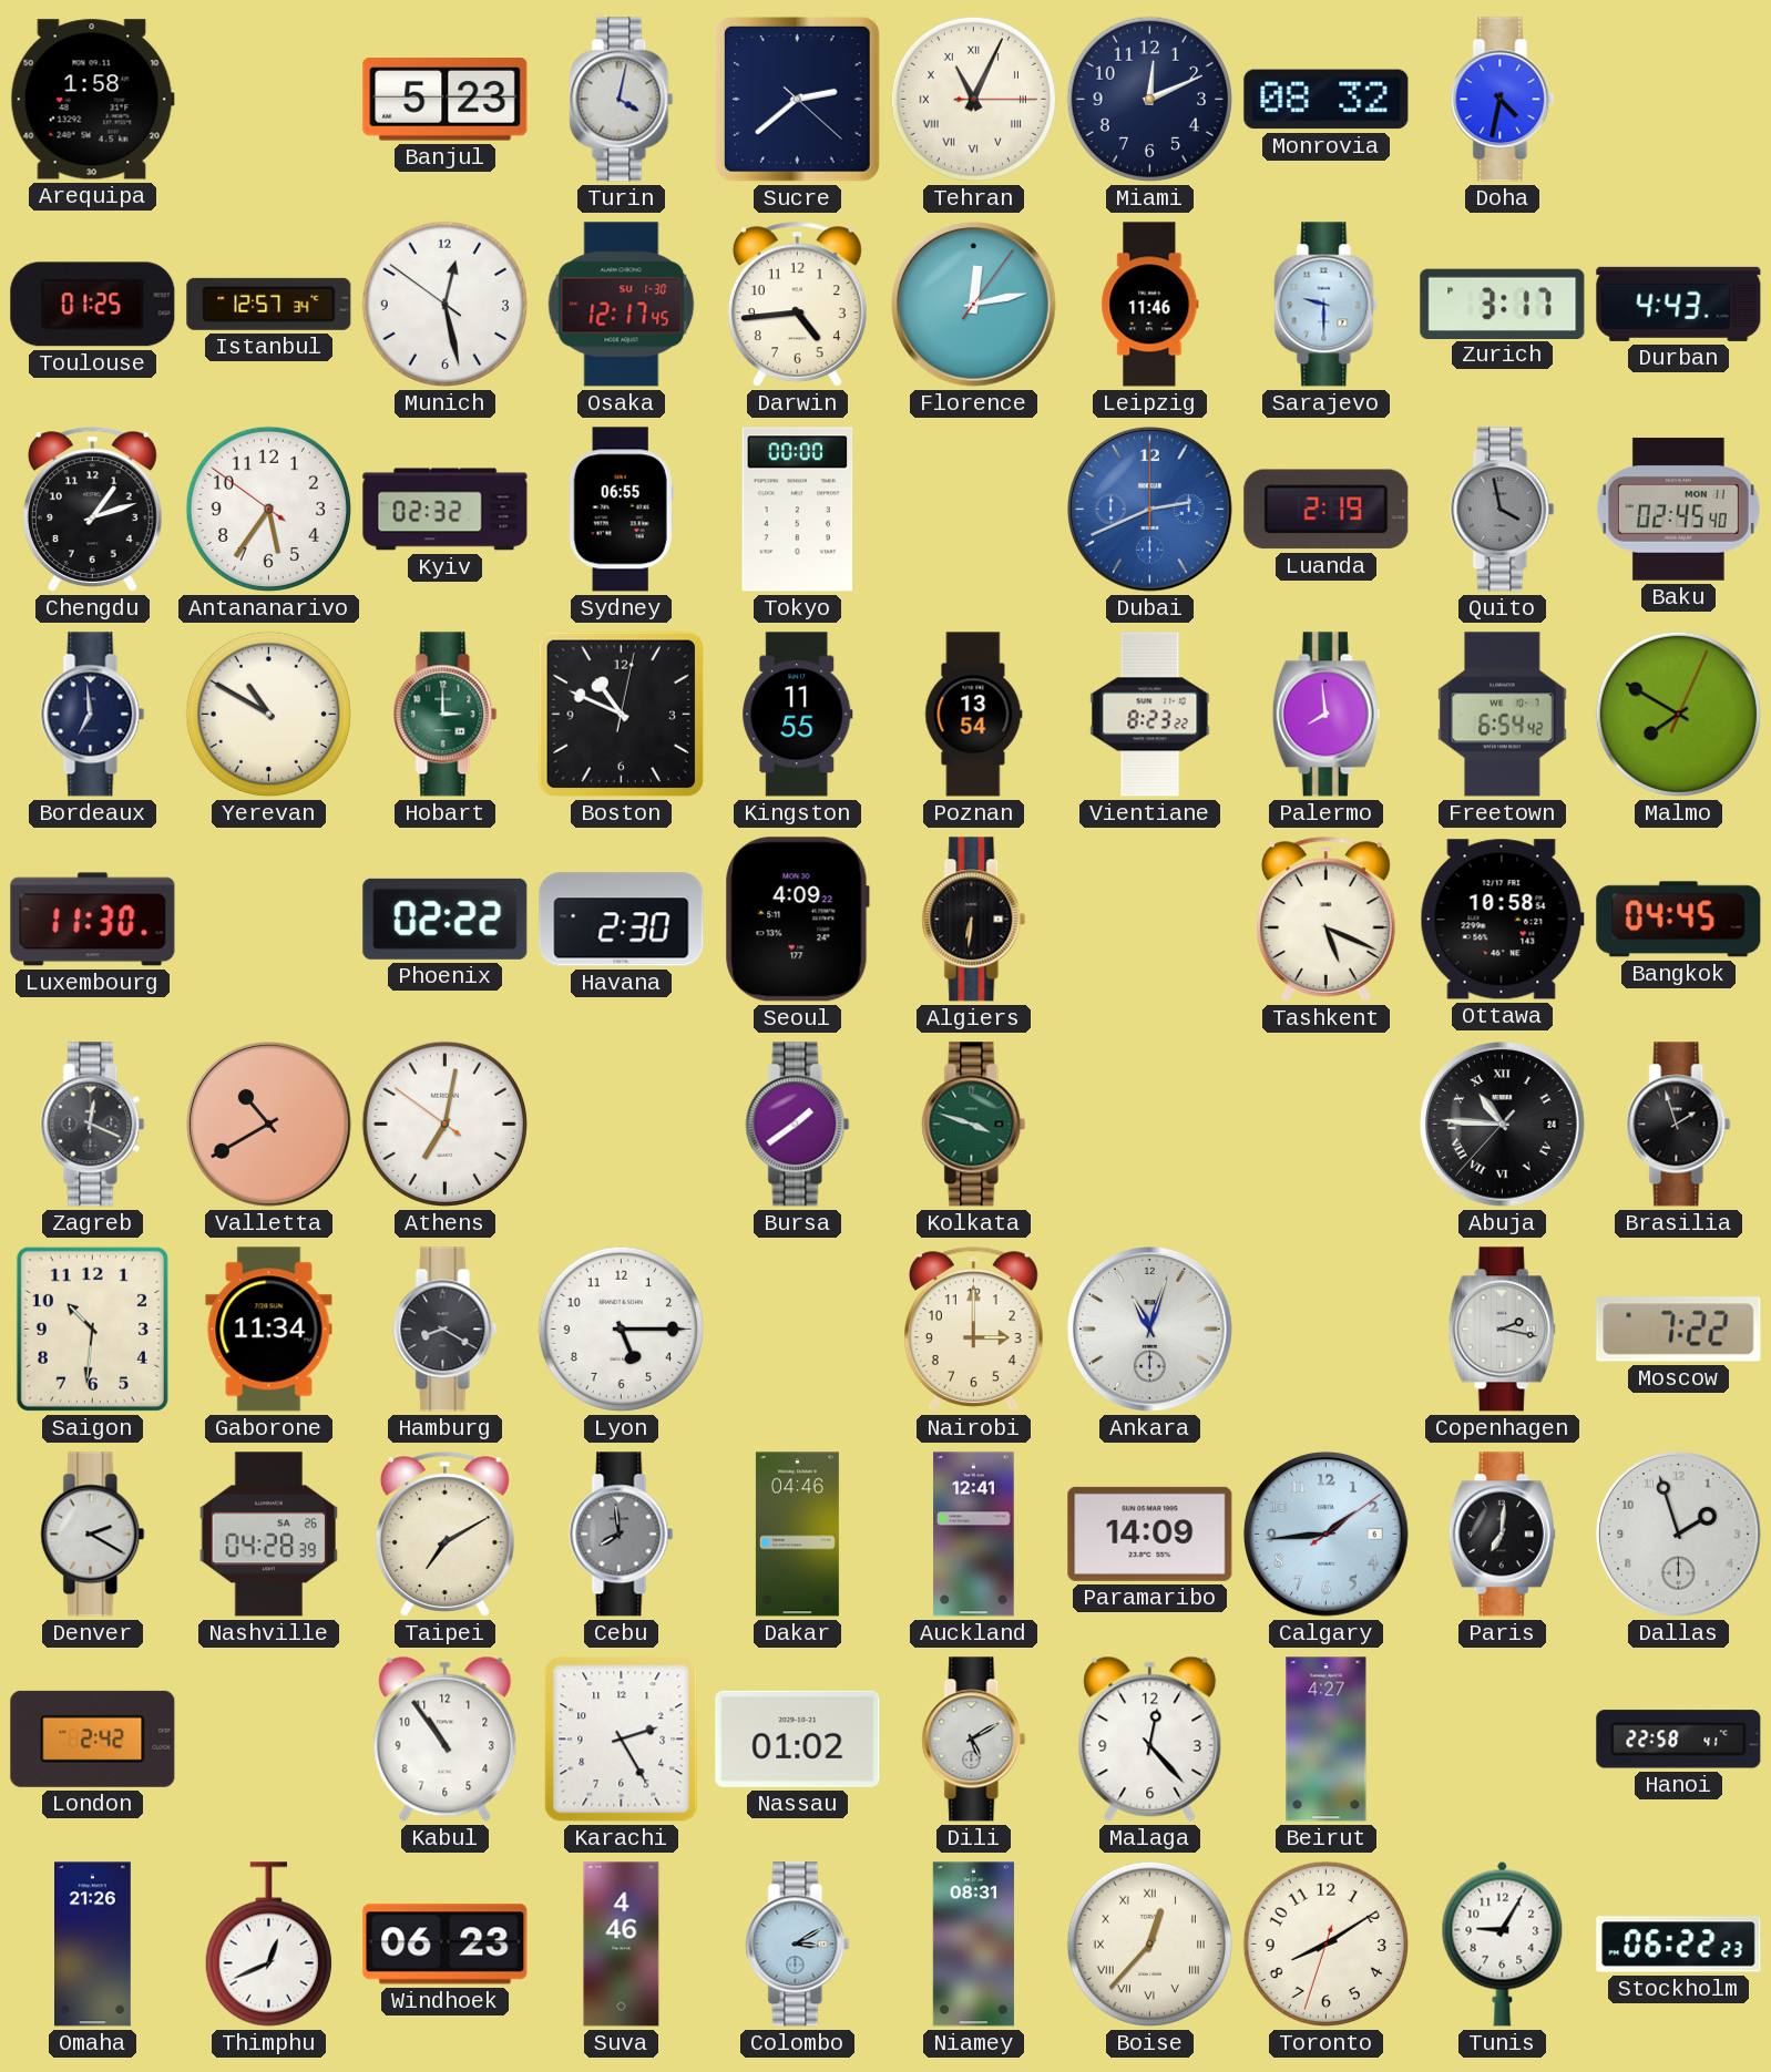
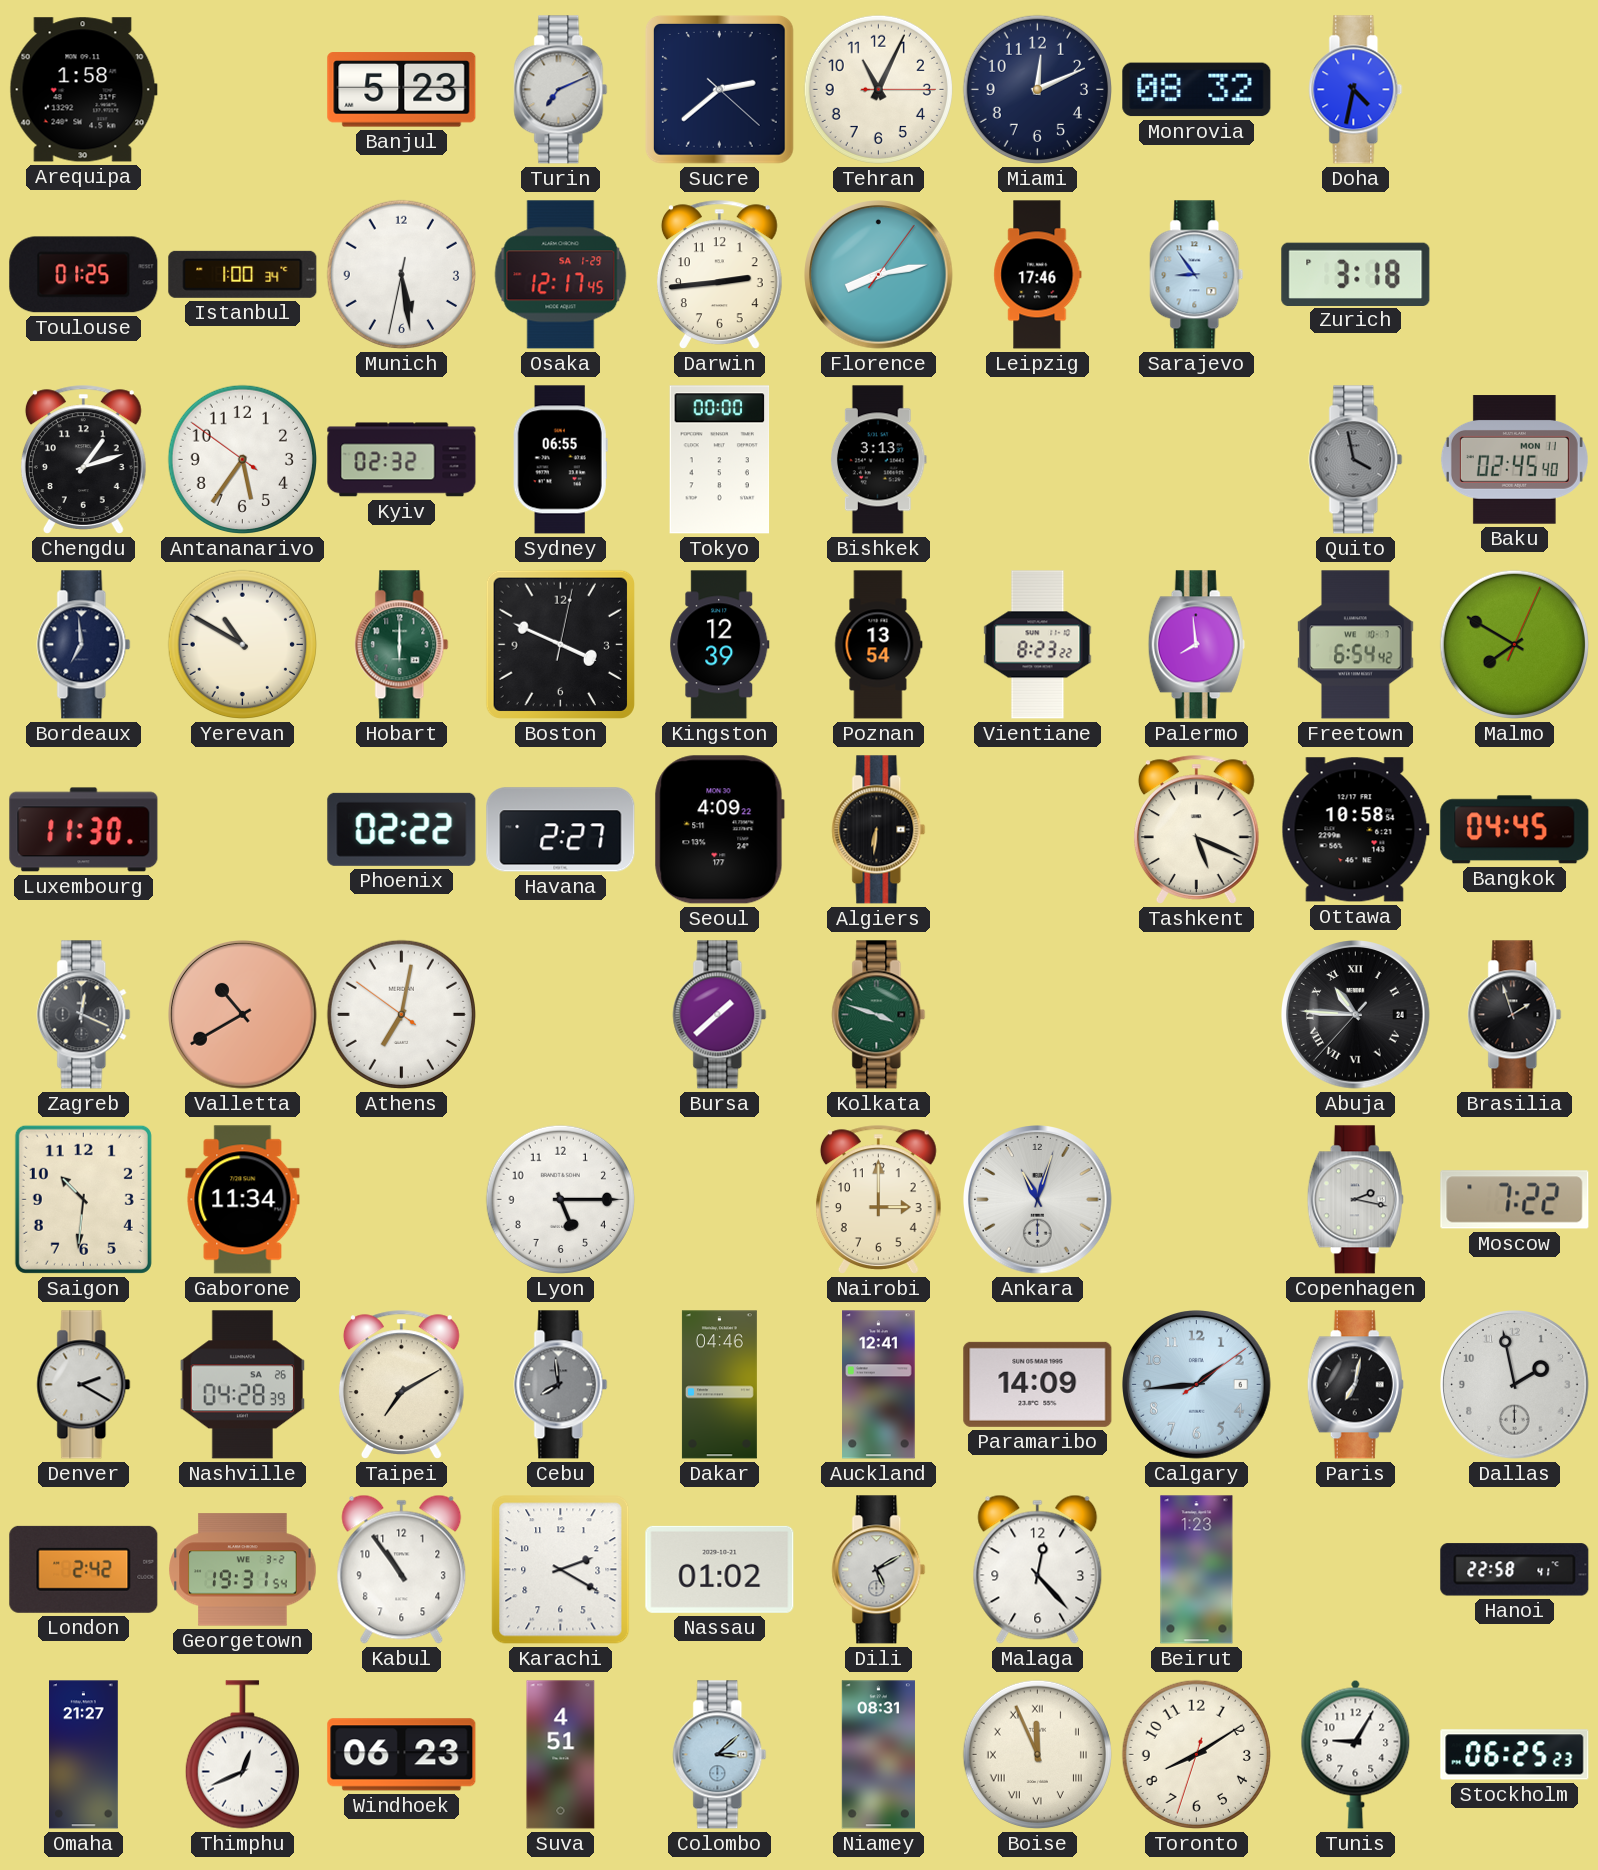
Turin: 4:02 -> 7:11 (561, 90)
Tehran numerals: Roman -> Arabic (878, 89)
Istanbul: 12:57 -> 1:00 (243, 274)
Munich: 12:27 -> 5:28 (401, 274)
Osaka date: SU 1-30 -> SA 1-29 (561, 275)
Darwin: 4:44 -> 2:44 (719, 274)
Florence: 12:13 -> 8:13 (879, 275)
Leipzig: 11:46 -> 17:46 (1038, 275)
Sarajevo: 9:30 -> 8:54 (1197, 275)
Zurich: 3:17 -> 3:18 (1356, 274)
Durban: 4:43 -> none (1679, 304)
Bishkek: none -> 3:13 (878, 460)
Dubai: 2:41 -> none (1150, 510)
Luanda: 2:19 -> none (1327, 510)
Hobart: 3:00 -> 6:00 (402, 645)
Boston: 10:49 -> 3:49 (560, 644)
Kingston: 11:55 -> 12:39 (720, 645)
Havana: 2:30 -> 2:27 (561, 830)
Bursa: 1:39 -> 1:38 (720, 1015)
Hamburg: 8:20 -> none (446, 1330)
Paris: 7:01 -> 7:02 (1355, 1385)
Dallas: 1:57 -> 1:58 (1515, 1385)
Georgetown: none -> 19:31 (243, 1570)
Karachi: 2:25 -> 2:20 (561, 1570)
Beirut: 4:27 -> 1:23 (1197, 1570)
Omaha: 21:26 -> 21:27 (84, 1755)
Suva: 4:46 -> 4:51 (561, 1755)
Colombo: 3:10 -> 3:08 (720, 1755)
Boise: 12:37 -> 11:56 (1037, 1754)
Stockholm: 06:22 -> 06:25 (1515, 1755)
